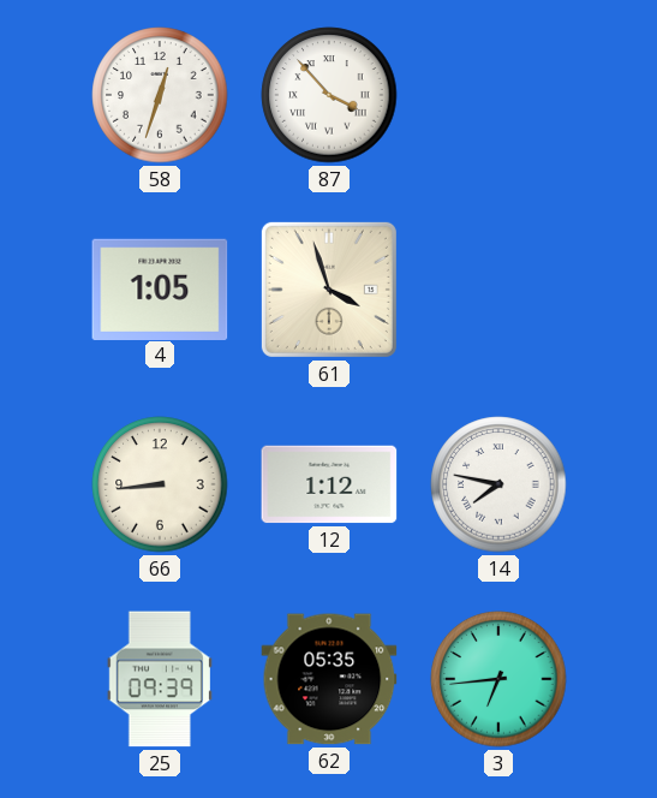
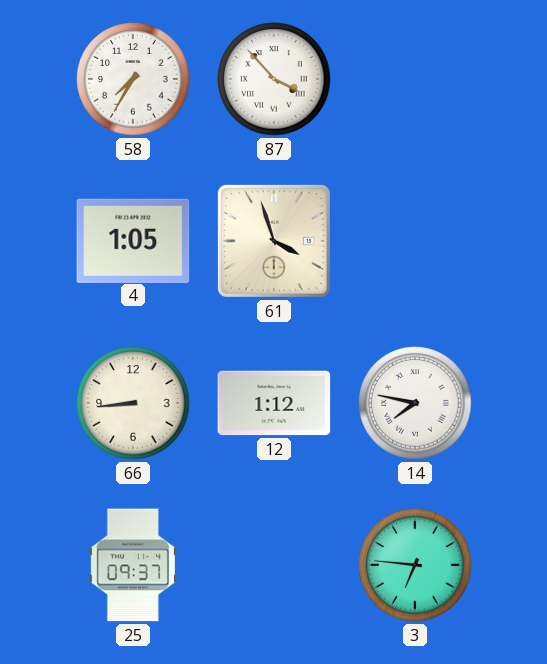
58: 12:33 -> 7:35 (133, 79)
25: 09:39 -> 09:37 (133, 565)
62: 05:35 -> none (329, 679)
3: 6:44 -> 6:46 (415, 565)
